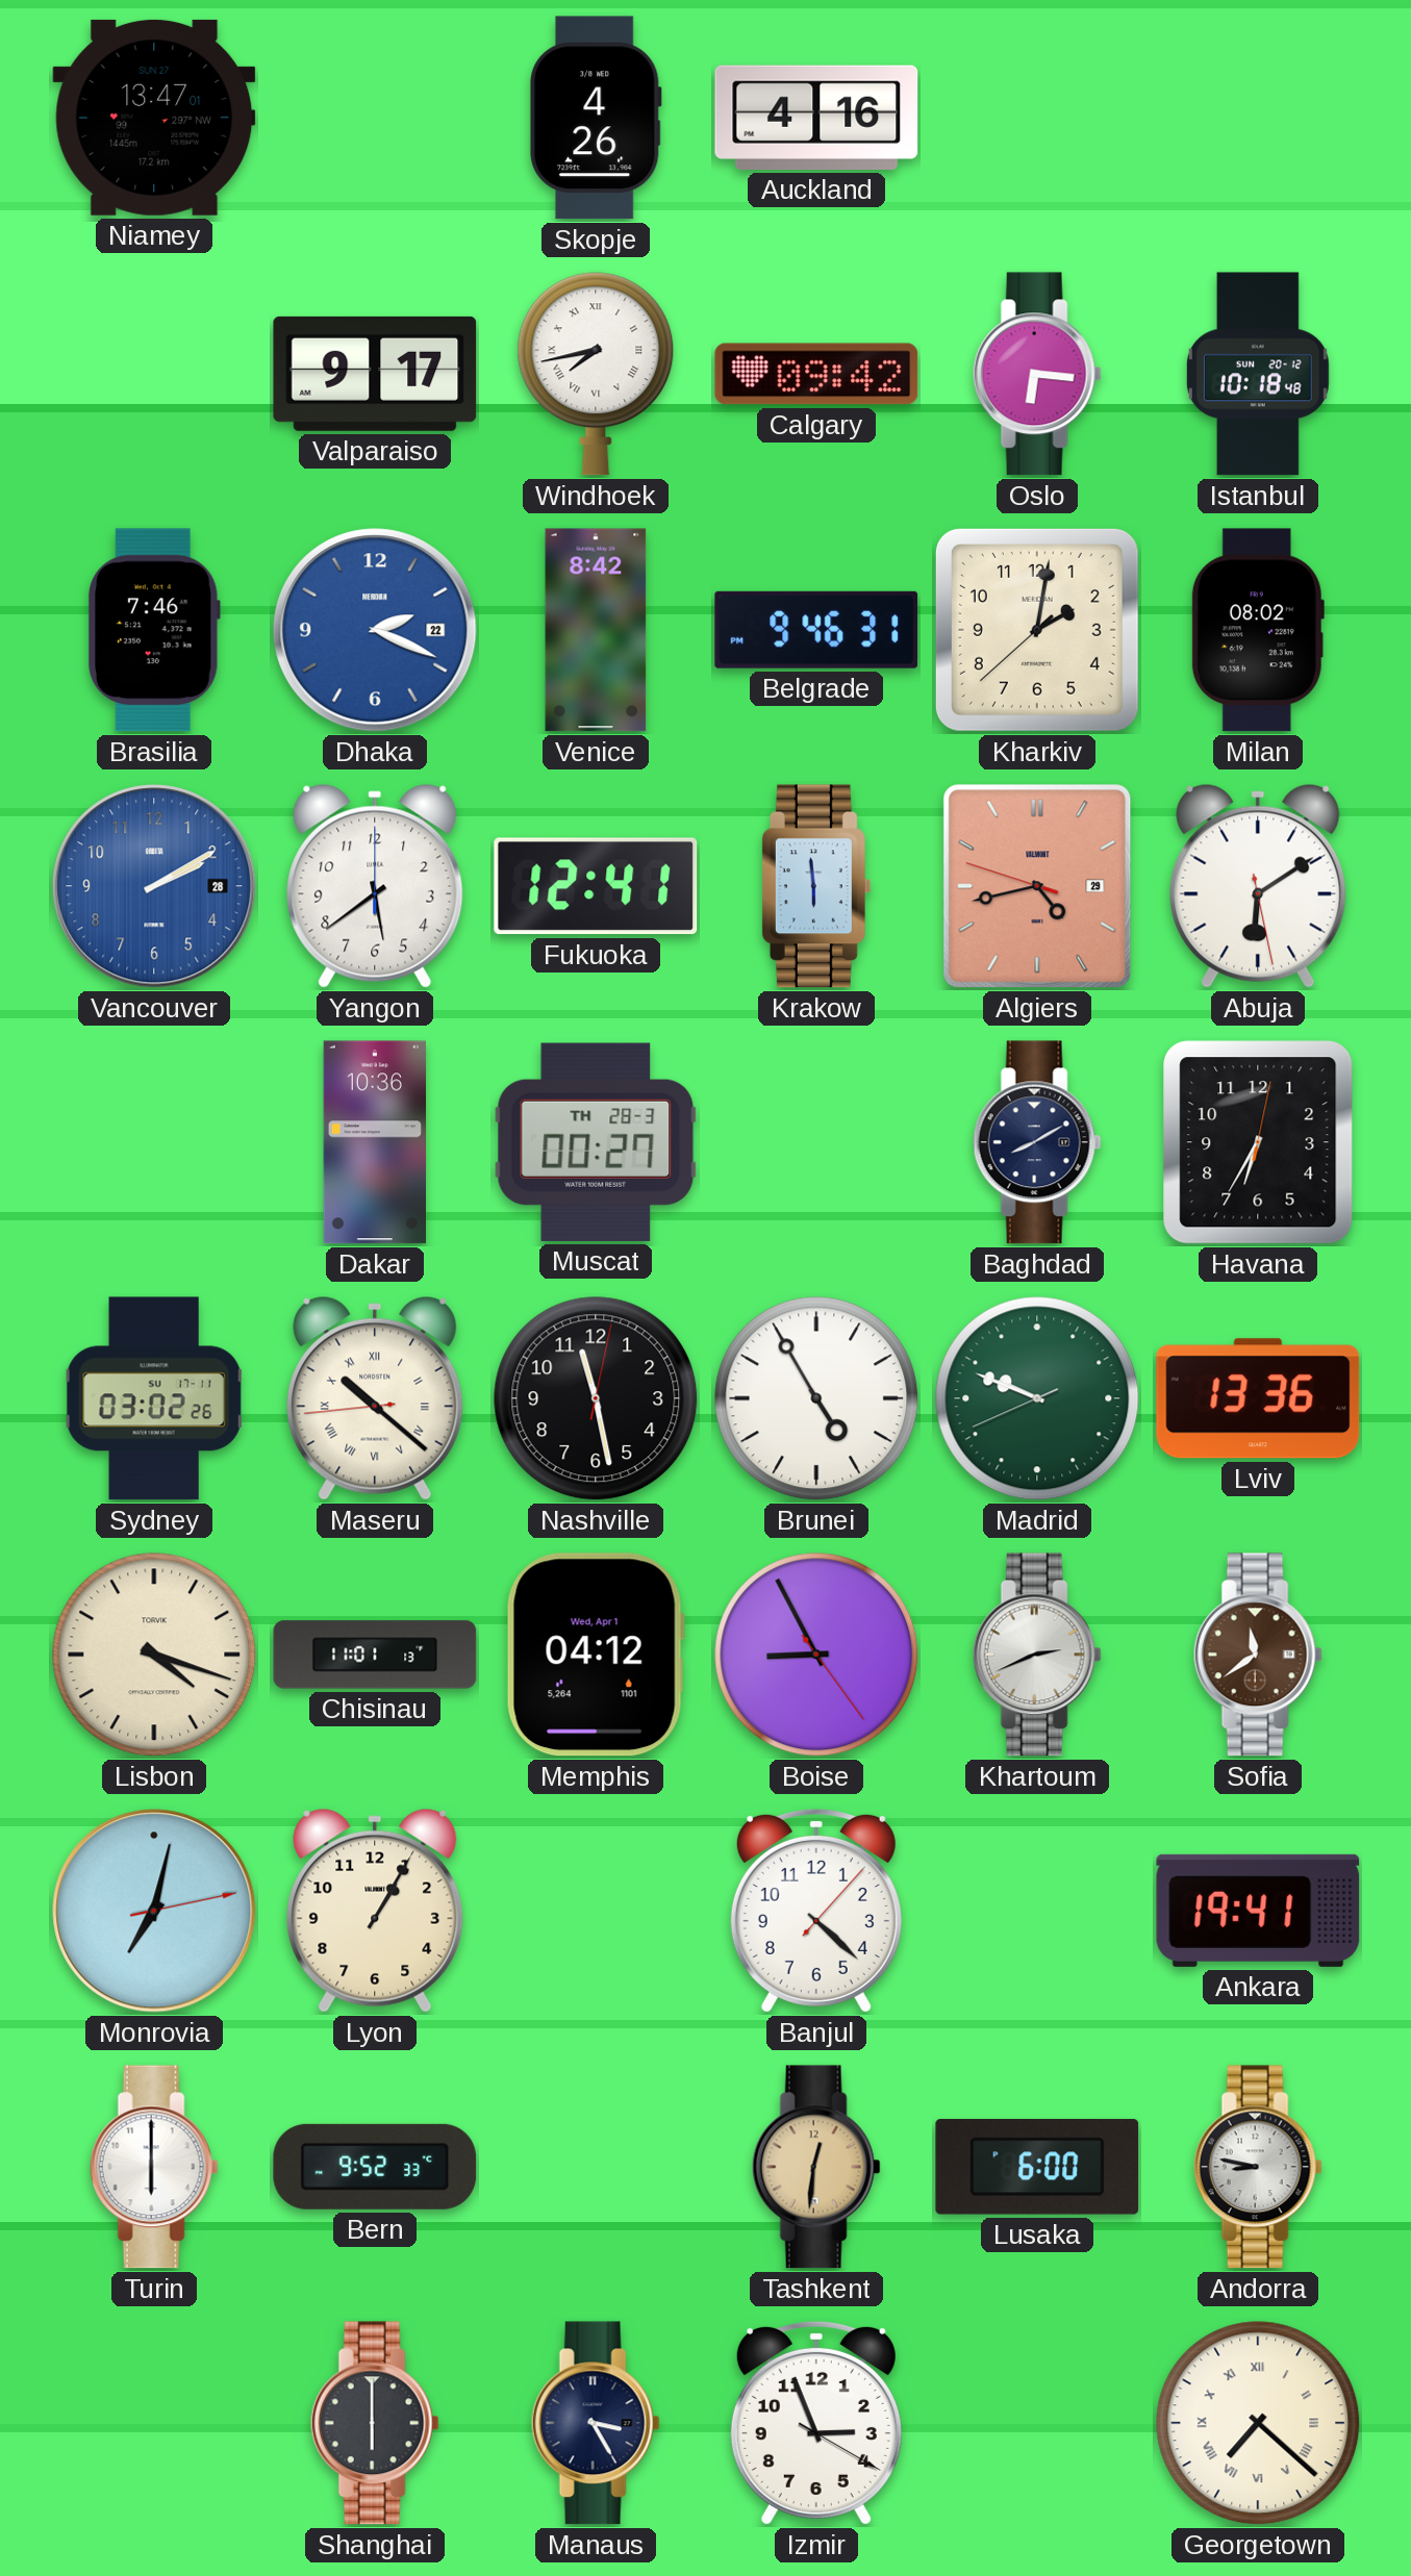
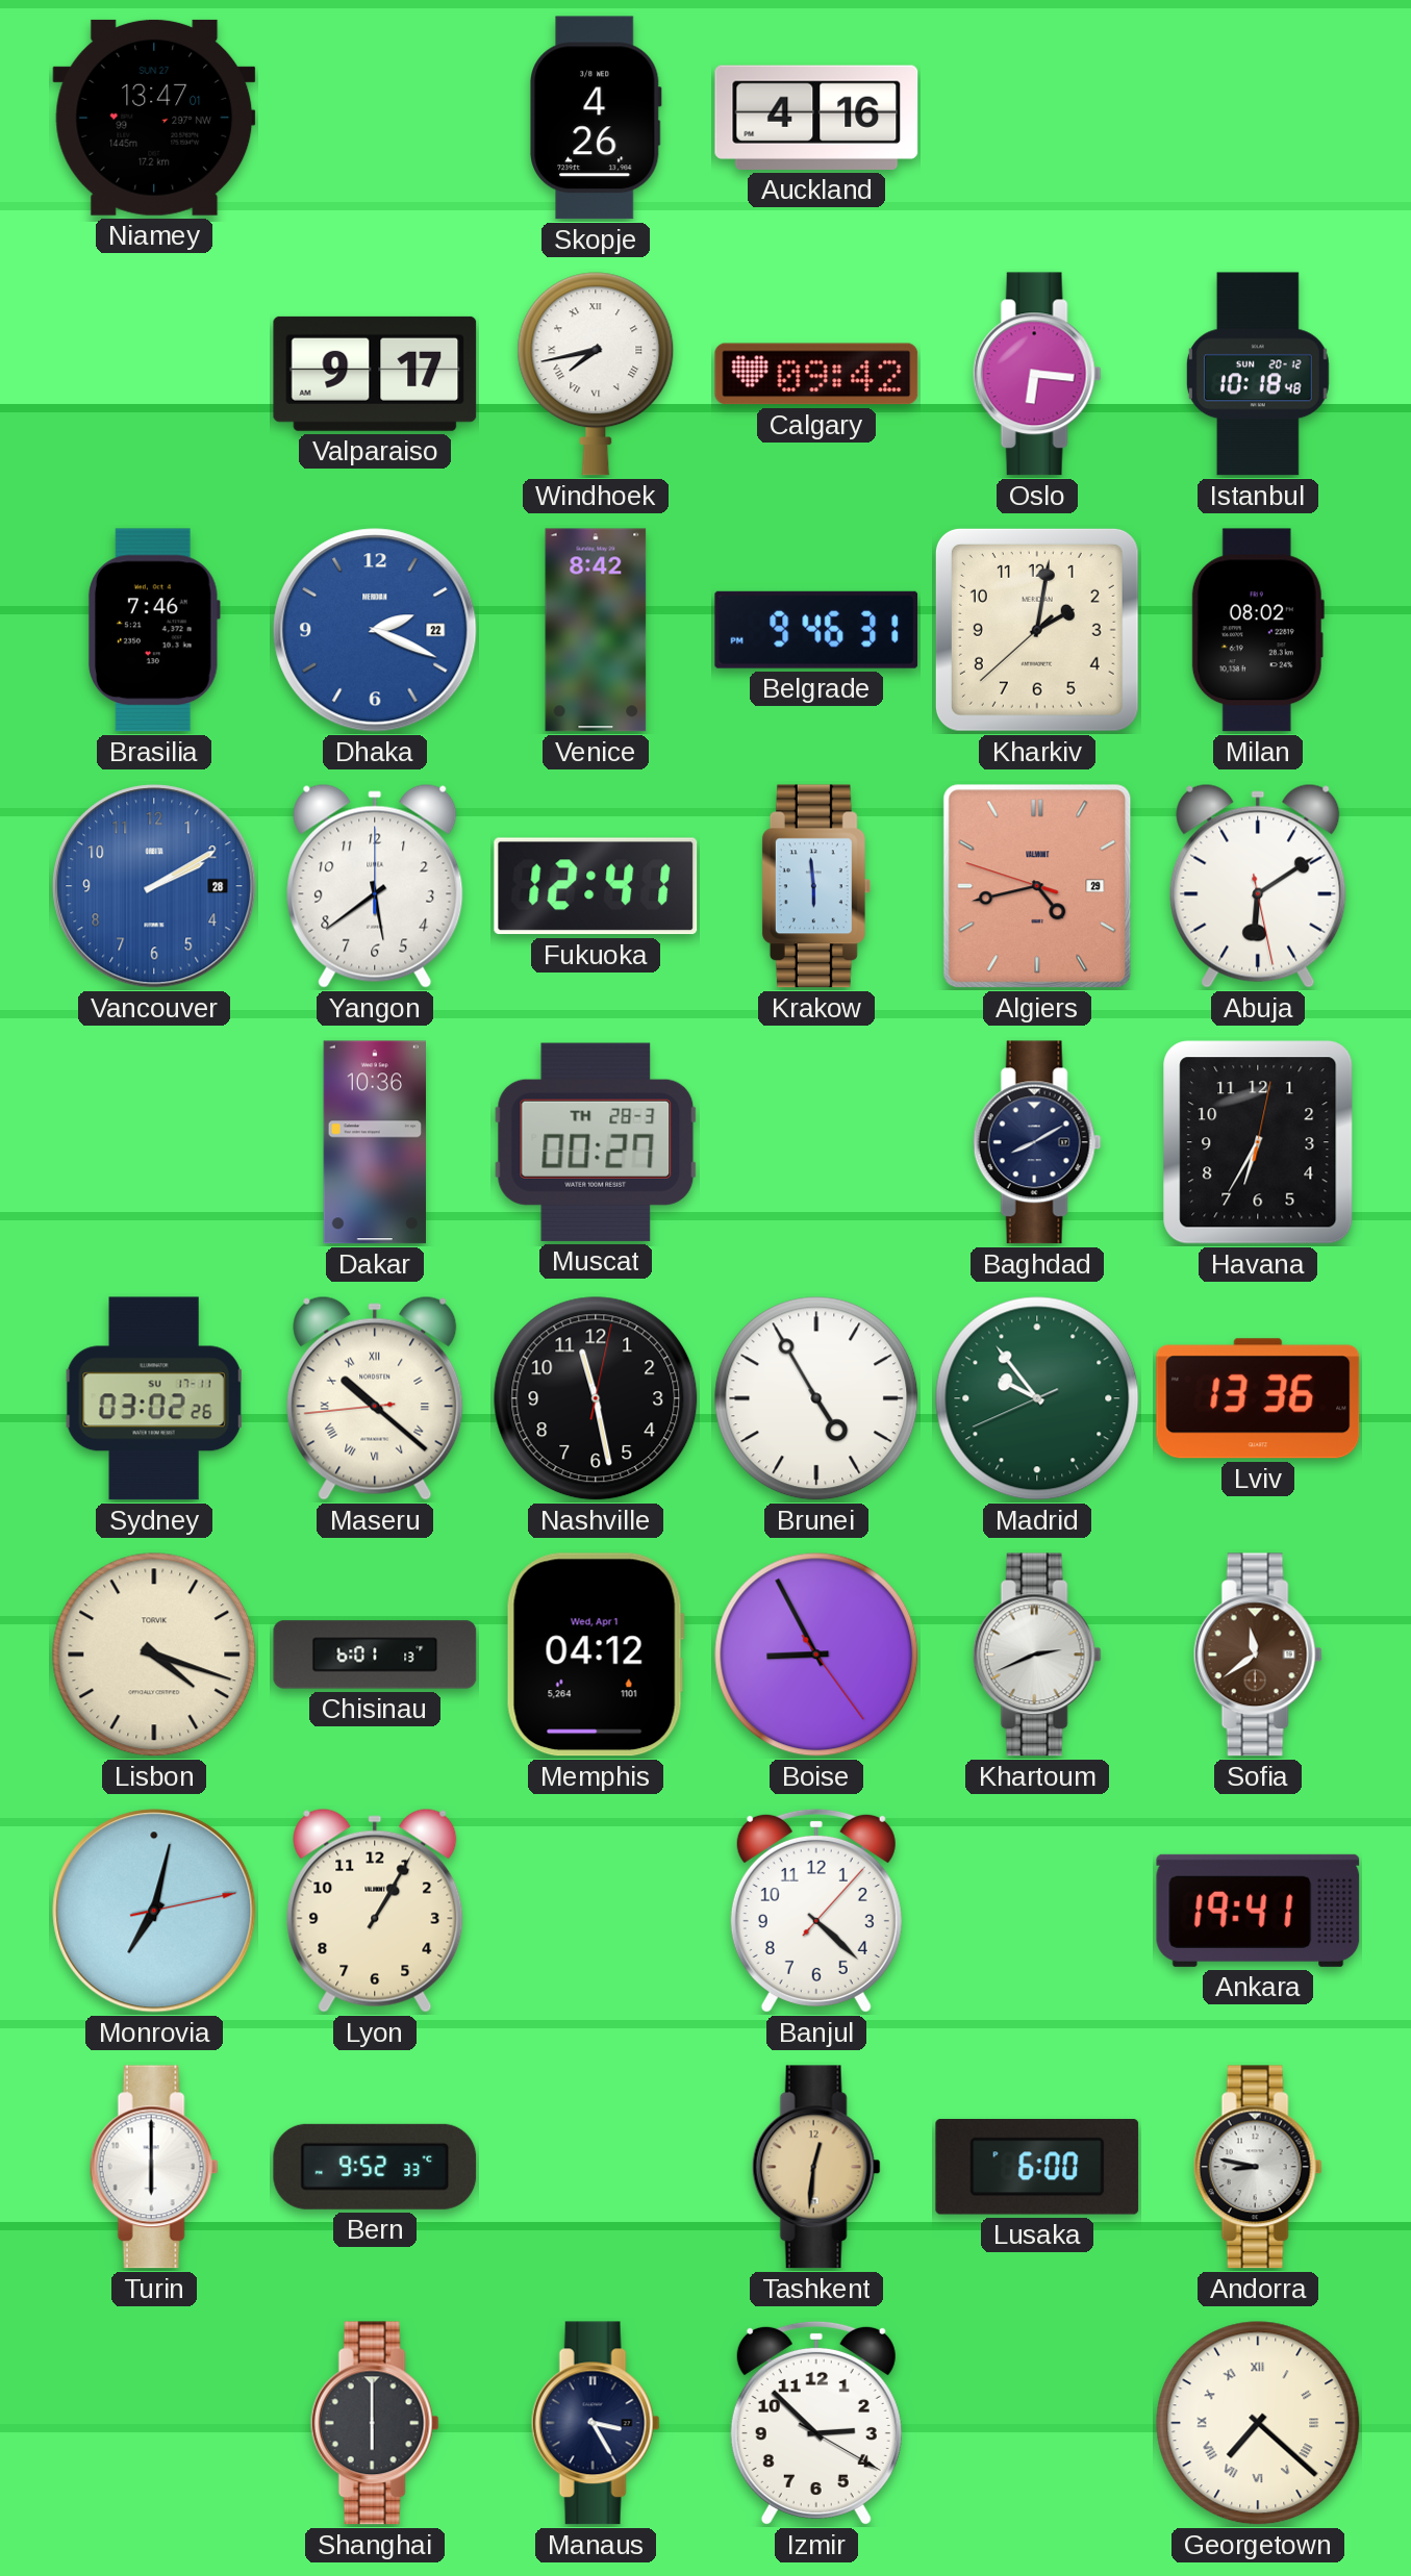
Madrid: 9:48 -> 9:53 (1037, 1398)
Chisinau: 11:01 -> 6:01 (375, 1655)
Izmir: 2:56 -> 2:52 (816, 2423)
